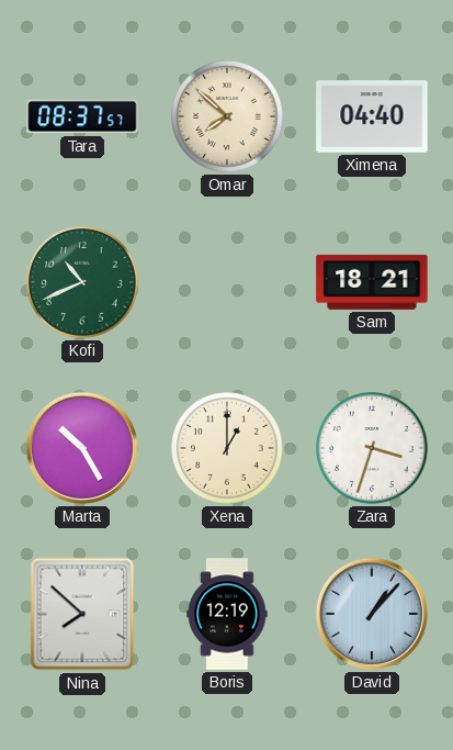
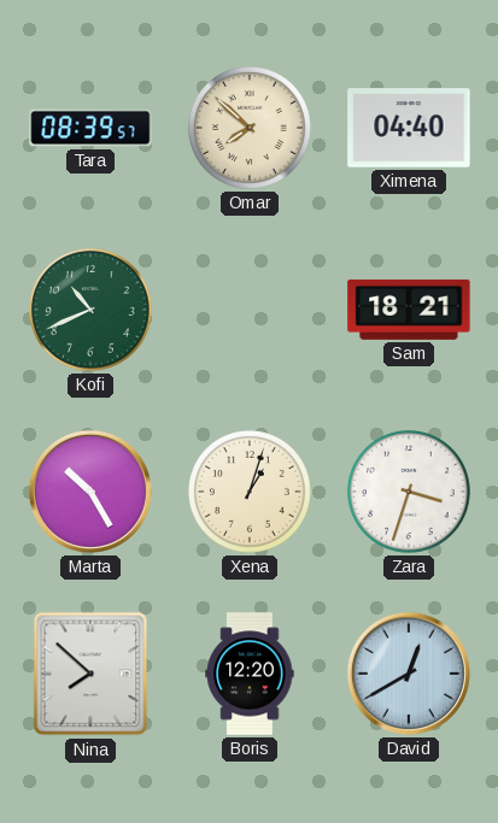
Tara: 08:37 -> 08:39 (90, 128)
Xena: 1:00 -> 1:03 (251, 493)
Boris: 12:19 -> 12:20 (250, 674)
David: 1:07 -> 12:40 (409, 674)
